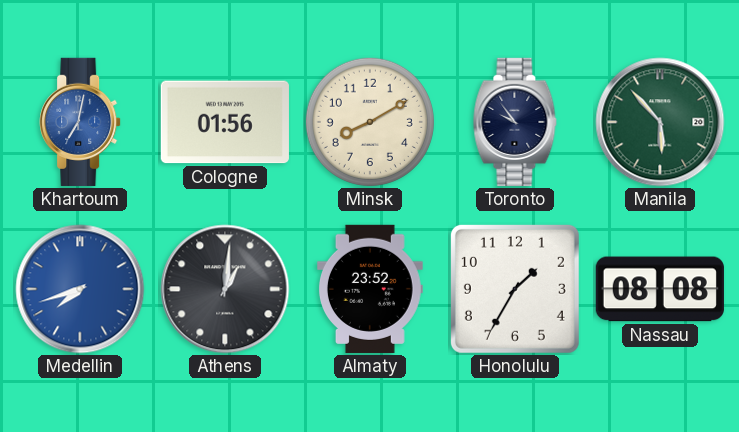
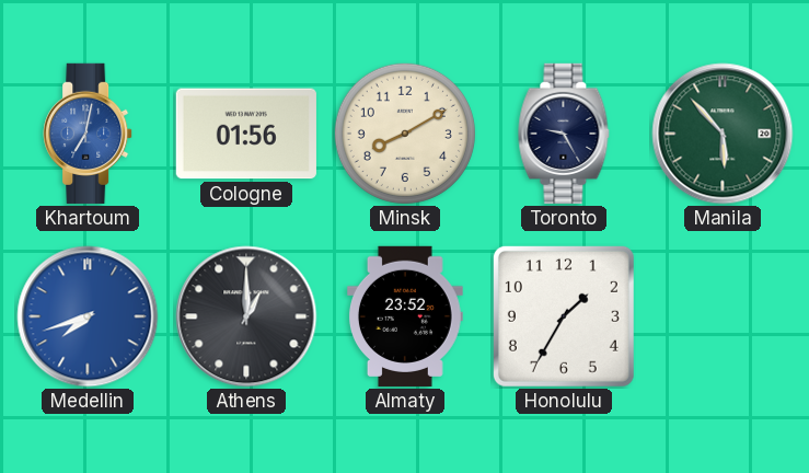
Toronto: 9:54 -> 9:25 (564, 134)
Athens: 1:01 -> 1:00 (246, 316)
Nassau: 08:08 -> none (660, 289)
